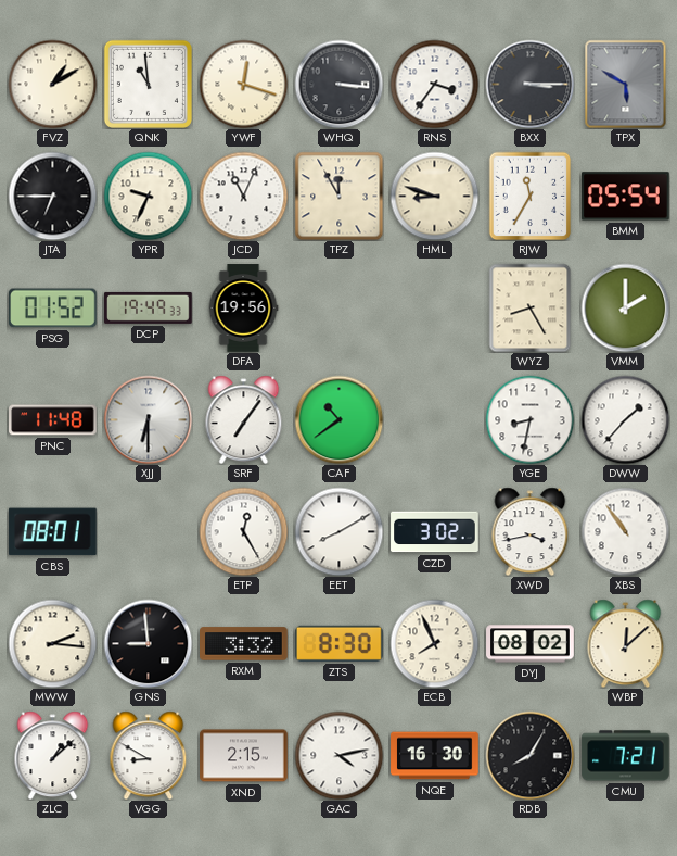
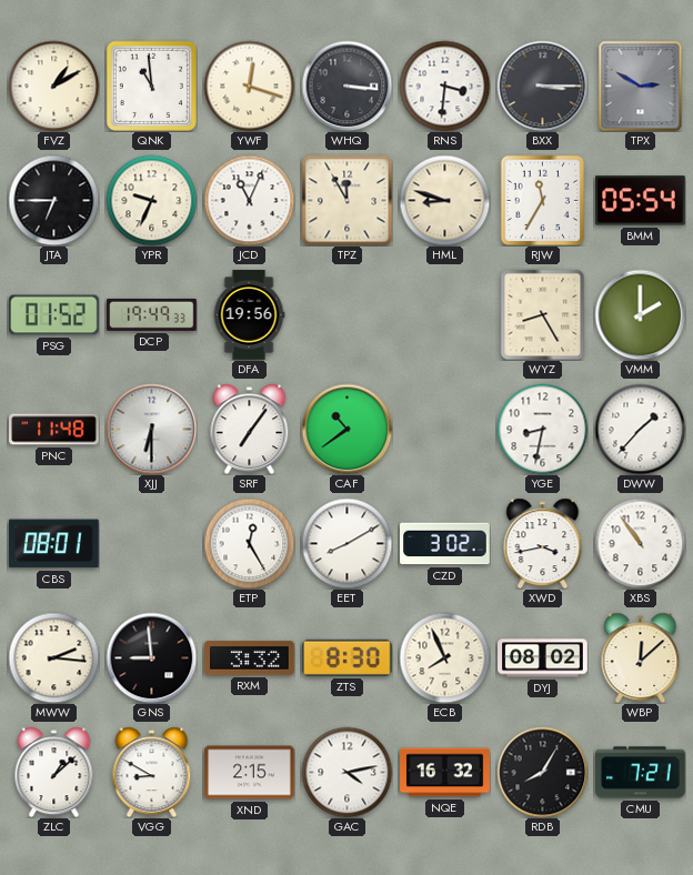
RNS: 3:36 -> 3:31 (444, 86)
TPX: 5:50 -> 2:50 (641, 86)
NQE: 16:30 -> 16:32 (445, 773)
